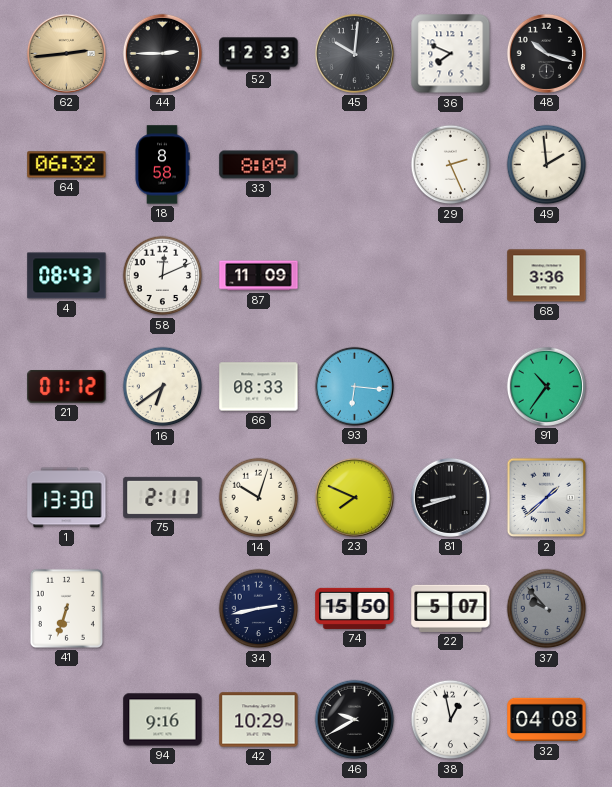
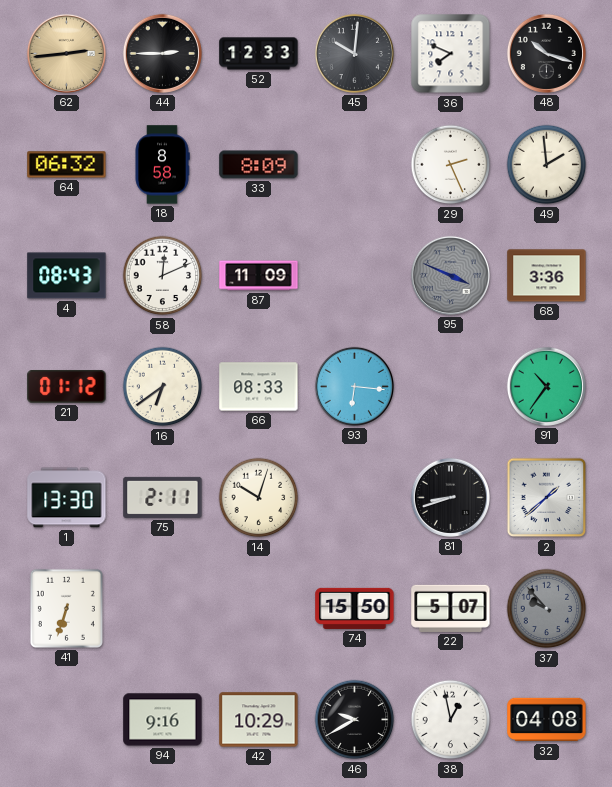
95: none -> 3:49 (450, 275)
23: 7:49 -> none (354, 497)
34: 2:43 -> none (259, 609)
